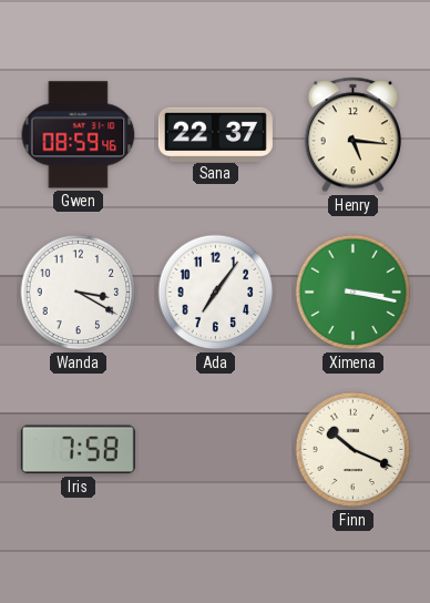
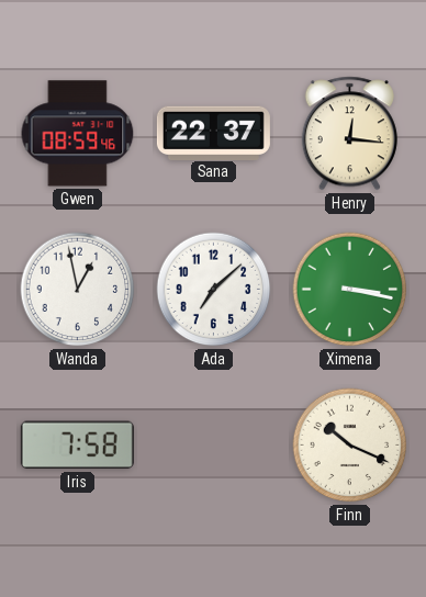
Henry: 5:16 -> 12:16 (349, 134)
Wanda: 3:20 -> 12:58 (78, 290)
Ada: 7:06 -> 7:08 (214, 290)
